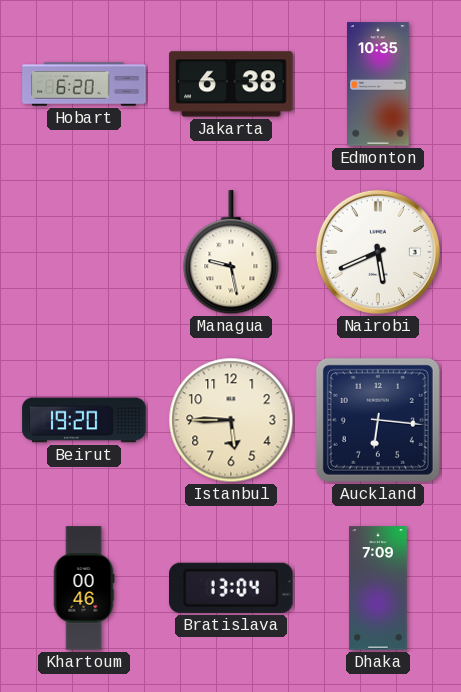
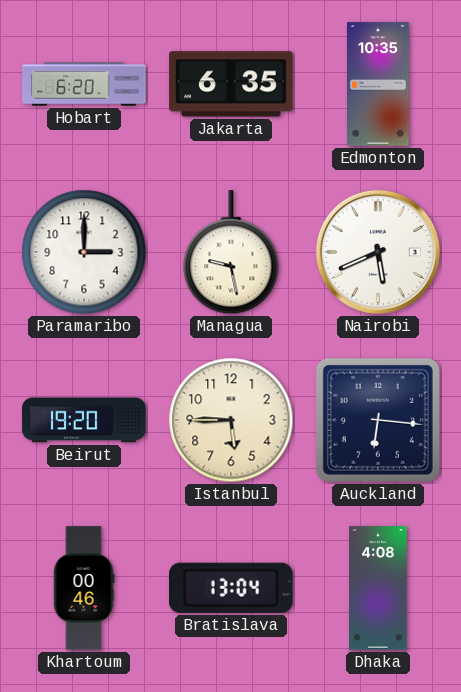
Jakarta: 6:38 -> 6:35 (231, 84)
Paramaribo: none -> 3:00 (84, 252)
Dhaka: 7:09 -> 4:08 (378, 588)
